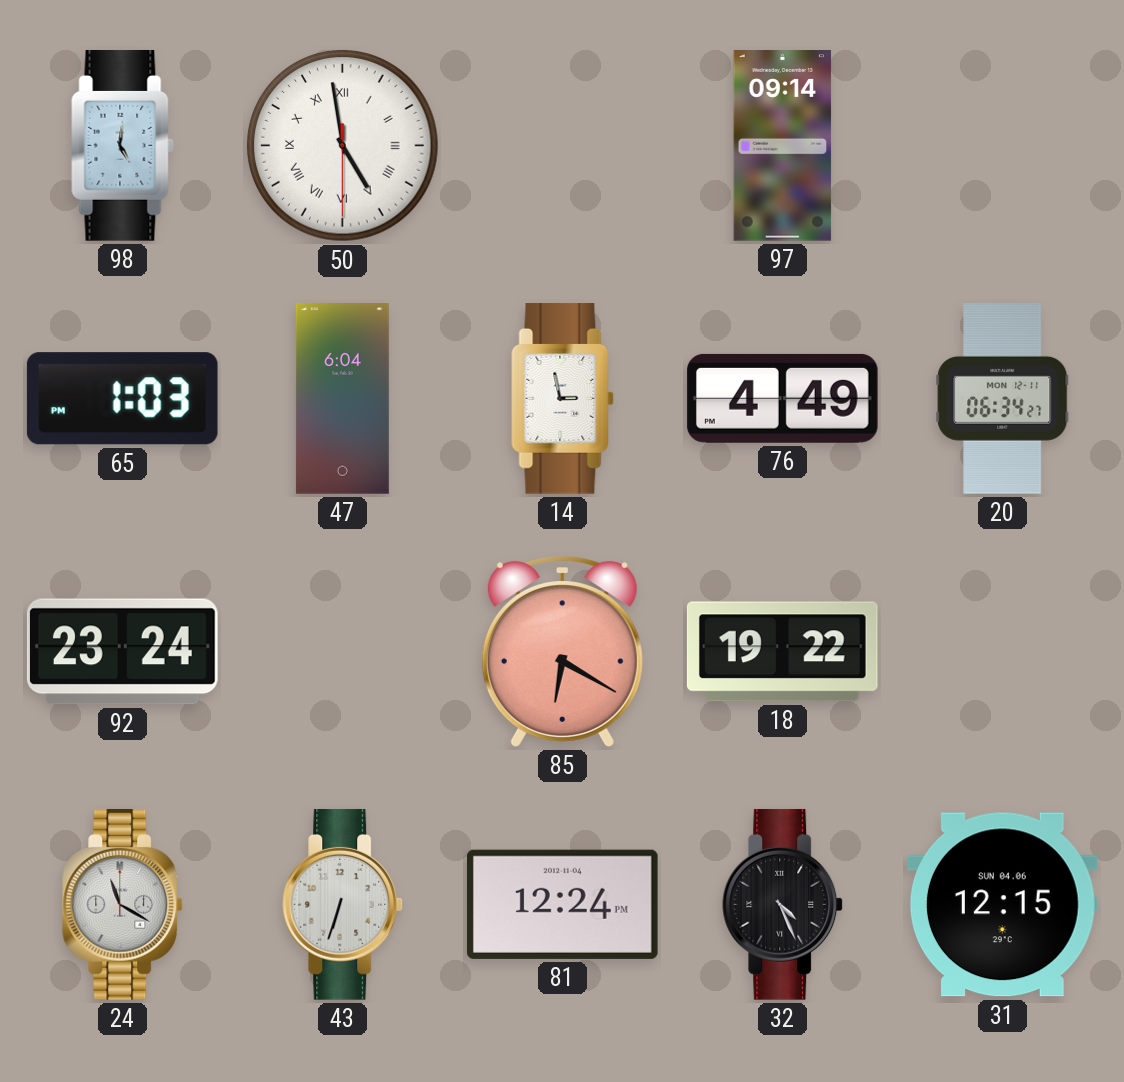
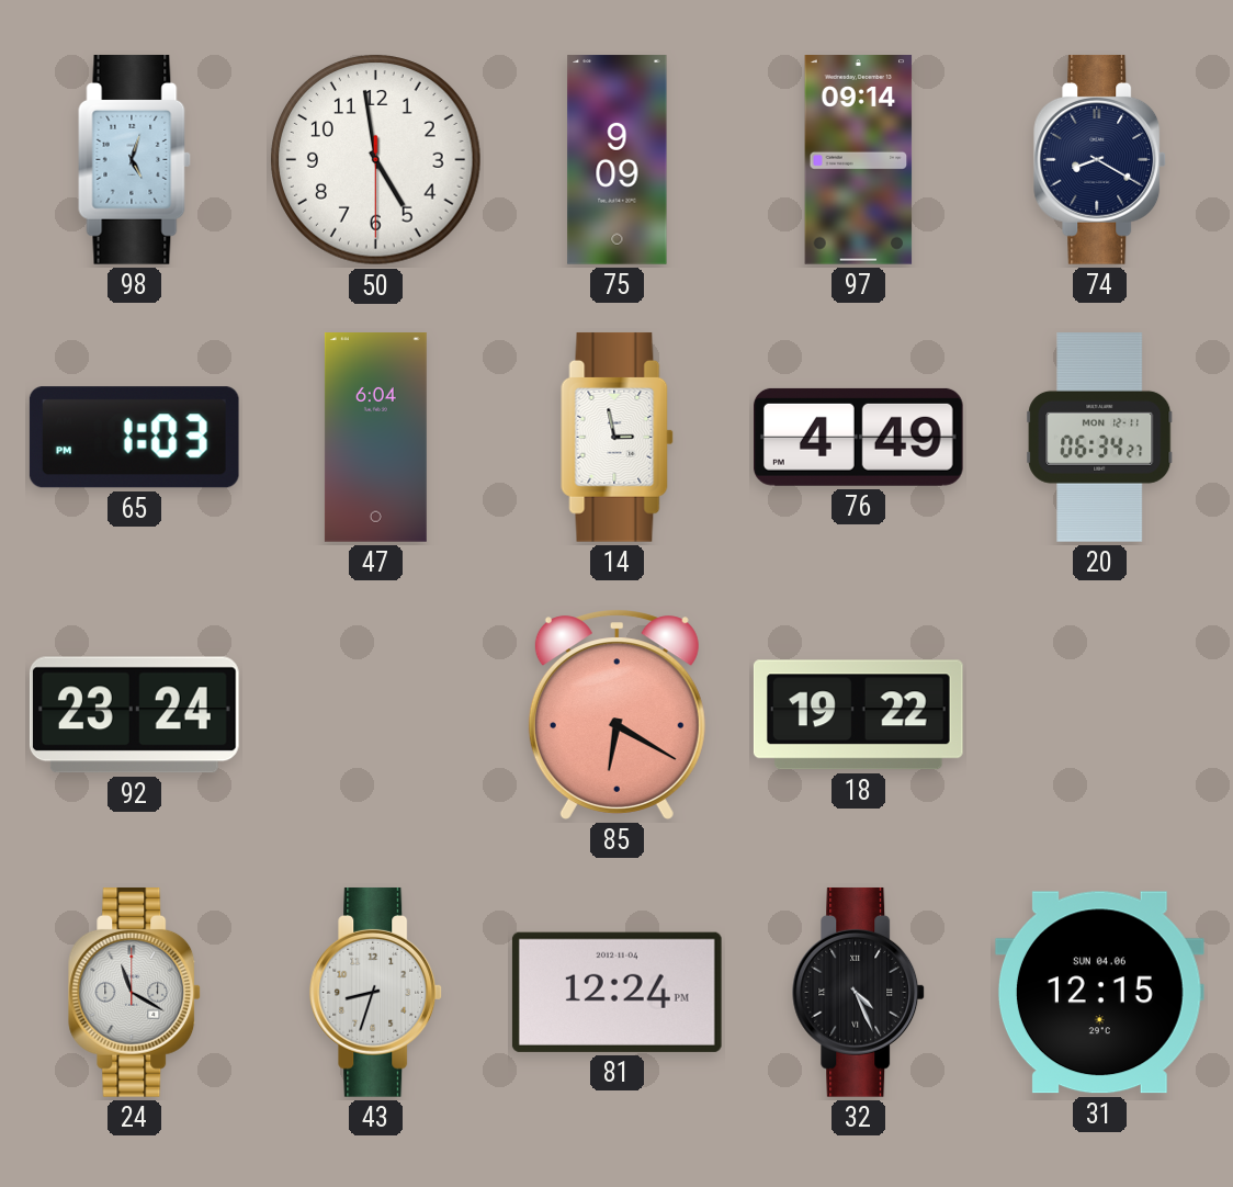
98: 5:01 -> 5:03 (135, 159)
50 numerals: Roman -> Arabic (376, 160)
75: none -> 9:09 (618, 160)
74: none -> 8:20 (1100, 159)
43: 6:33 -> 8:33 (376, 992)
